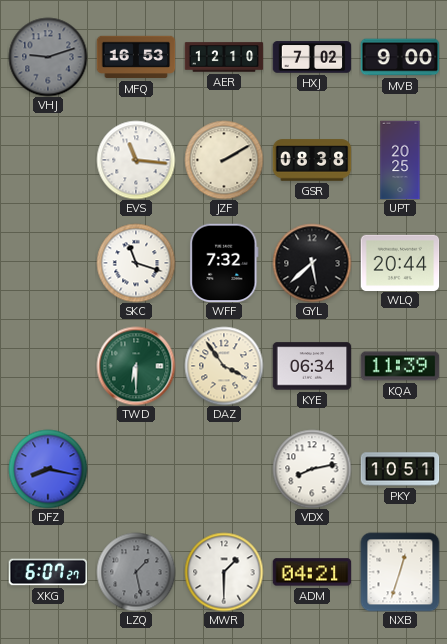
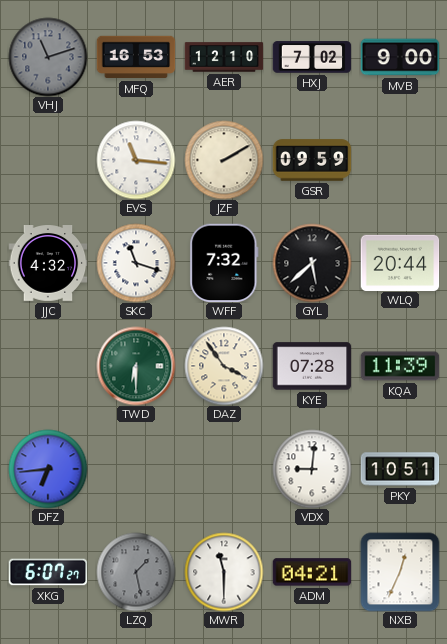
VHJ: 9:12 -> 11:12 (48, 57)
GSR: 08:38 -> 09:59 (312, 160)
UPT: 20:25 -> none (400, 160)
JJC: none -> 4:32 (48, 264)
KYE: 06:34 -> 07:28 (312, 366)
DFZ: 8:17 -> 6:44 (48, 469)
VDX: 8:13 -> 9:01 (312, 469)
MWR: 1:30 -> 11:30 (224, 572)
NXB: 12:33 -> 12:34 (400, 572)
